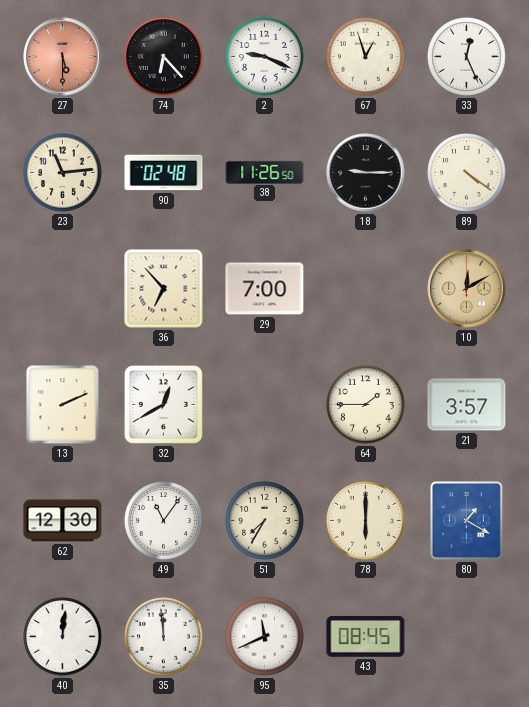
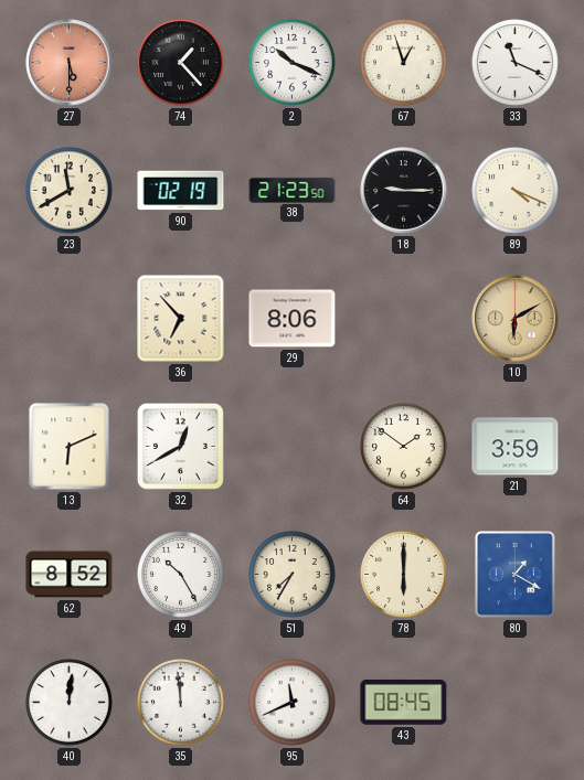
74: 6:23 -> 1:23 (181, 63)
2: 9:19 -> 10:19 (293, 63)
33: 12:26 -> 11:19 (516, 63)
23: 11:14 -> 11:40 (70, 191)
90: 02:48 -> 02:19 (181, 191)
38: 11:26 -> 21:23 (293, 190)
89: 4:21 -> 4:19 (516, 191)
29: 7:00 -> 8:06 (293, 319)
10: 12:10 -> 6:10 (516, 319)
13: 2:11 -> 6:11 (70, 447)
64: 1:45 -> 1:51 (404, 447)
21: 3:57 -> 3:59 (516, 447)
62: 12:30 -> 8:52 (70, 575)
49: 11:06 -> 10:25 (181, 575)
